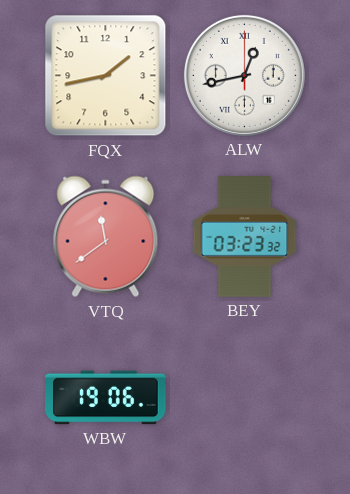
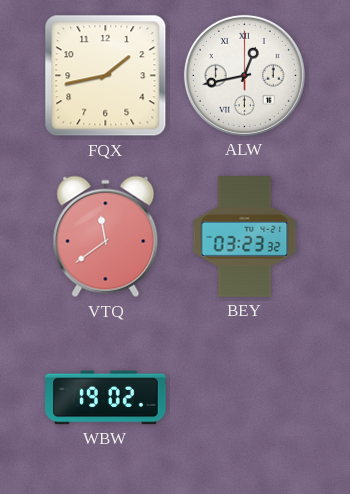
WBW: 19:06 -> 19:02 (106, 398)
